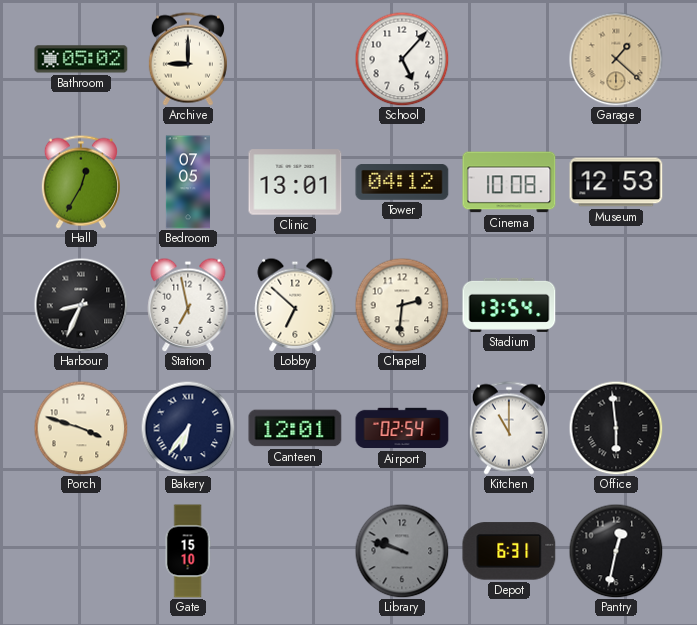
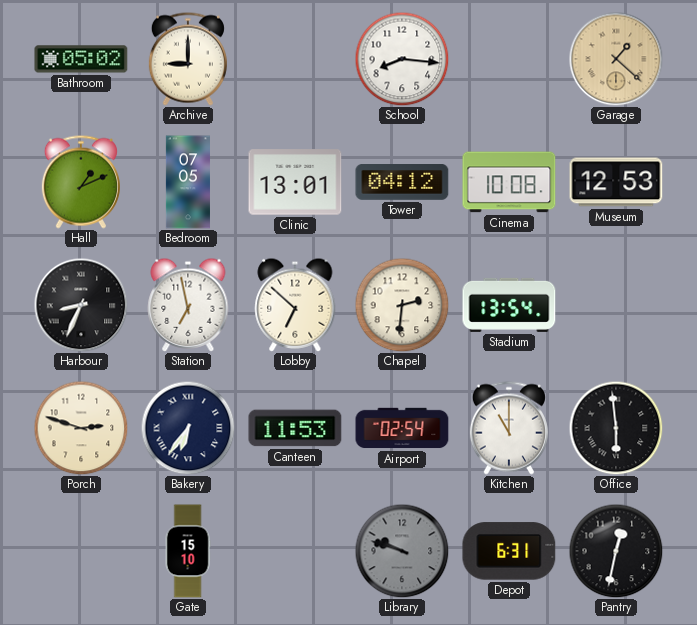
School: 5:07 -> 8:16 (402, 59)
Hall: 12:35 -> 1:11 (81, 182)
Porch: 3:48 -> 2:48 (81, 428)
Canteen: 12:01 -> 11:53 (295, 428)
